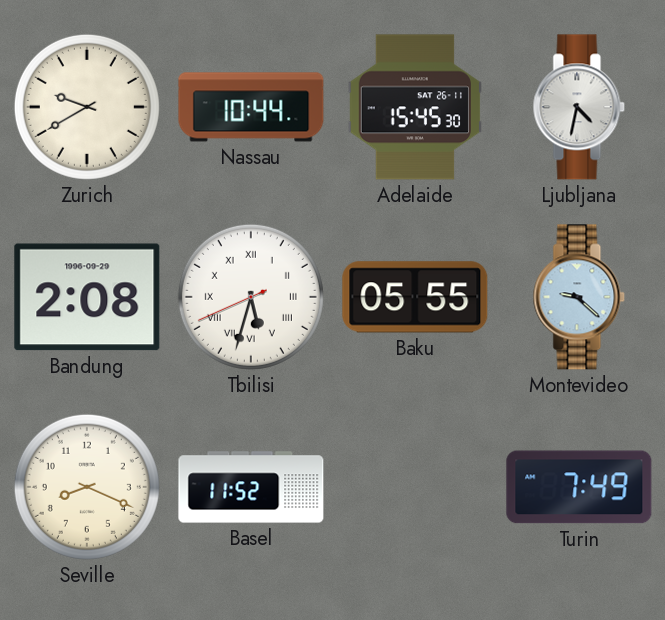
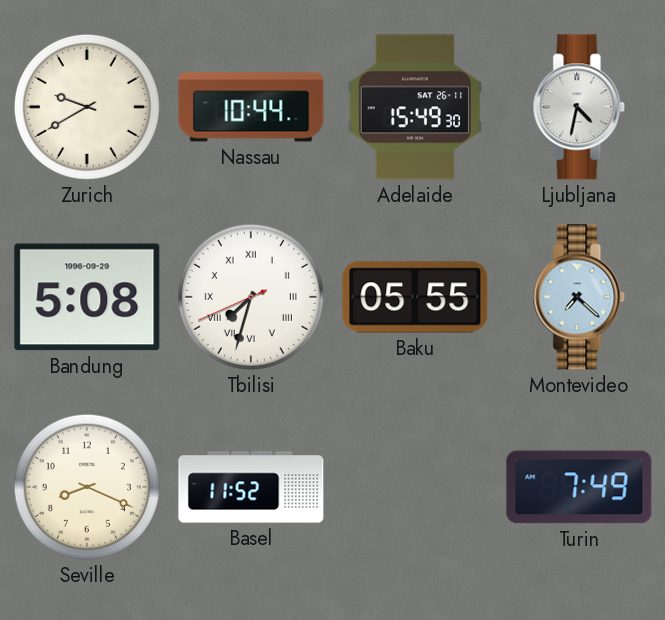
Adelaide: 15:45 -> 15:49 (414, 107)
Bandung: 2:08 -> 5:08 (87, 297)
Tbilisi: 5:32 -> 7:32 (251, 297)
Montevideo: 9:22 -> 7:22 (579, 297)
